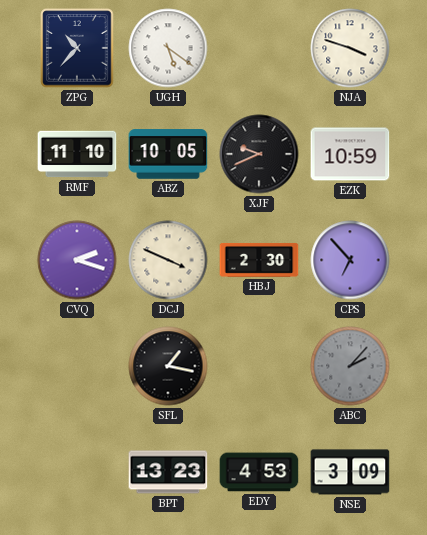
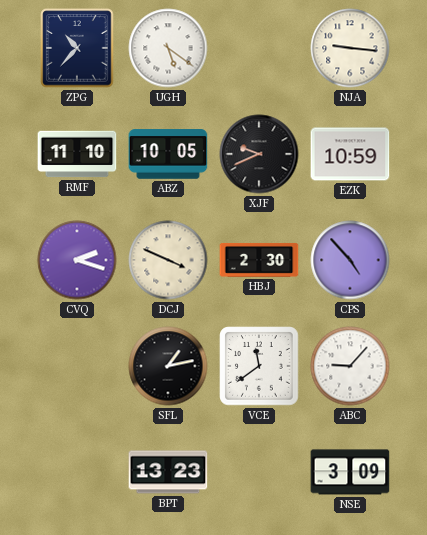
NJA: 3:48 -> 9:16 (350, 48)
CPS: 6:53 -> 4:53 (350, 260)
SFL: 1:17 -> 1:13 (168, 366)
VCE: none -> 11:39 (259, 366)
ABC: 2:07 -> 9:07 (350, 366)
ABC dial: grey -> white (350, 366)
EDY: 4:53 -> none (259, 472)
